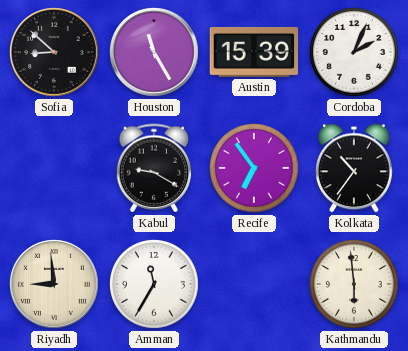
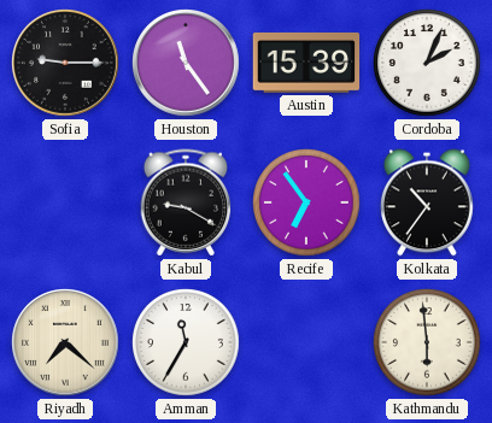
Sofia: 8:52 -> 9:15 (65, 63)
Houston: 11:25 -> 11:24 (186, 63)
Riyadh: 8:59 -> 7:22 (65, 342)
